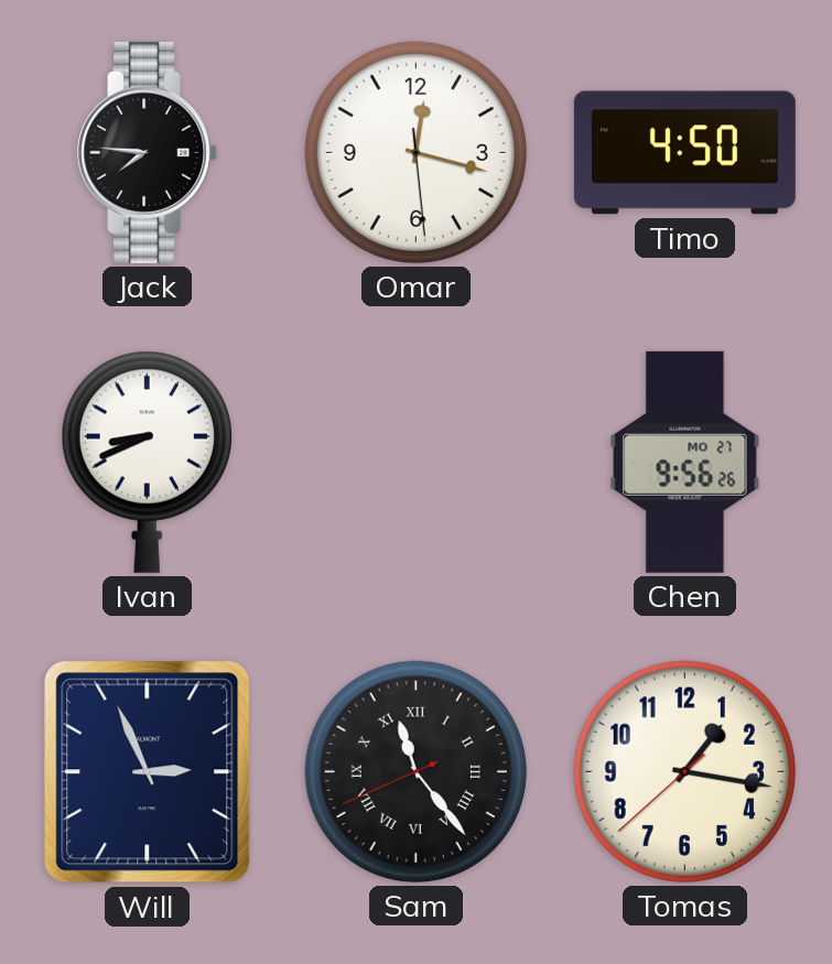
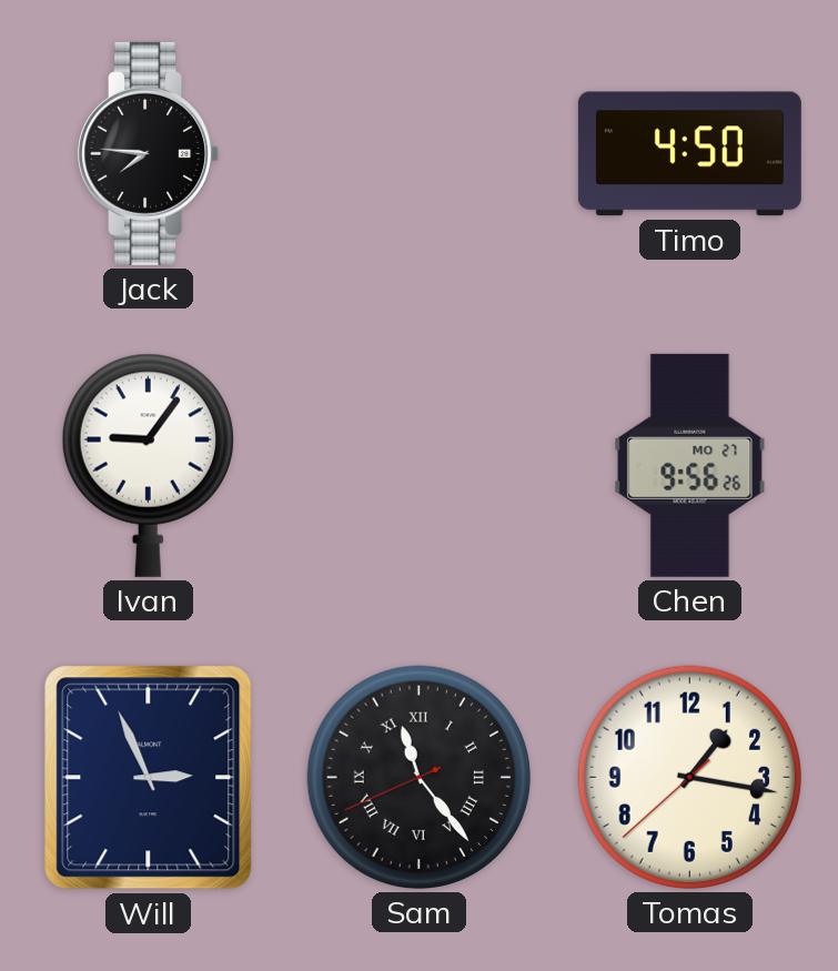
Omar: 12:17 -> none (415, 152)
Ivan: 8:41 -> 9:06 (148, 465)
